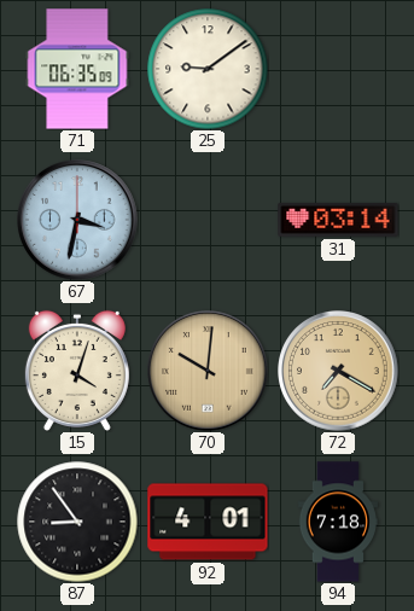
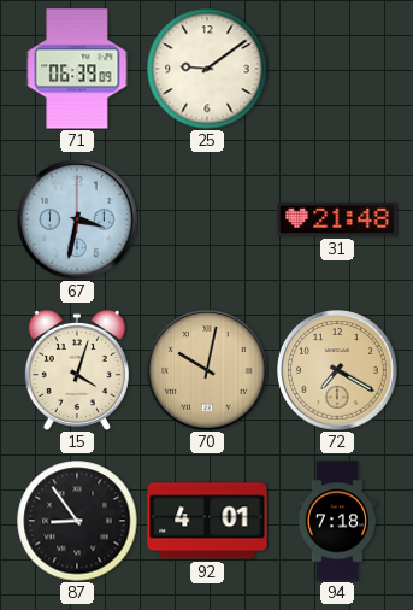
71: 06:35 -> 06:39 (77, 69)
31: 03:14 -> 21:48 (337, 219)
70: 10:01 -> 10:02 (207, 370)
